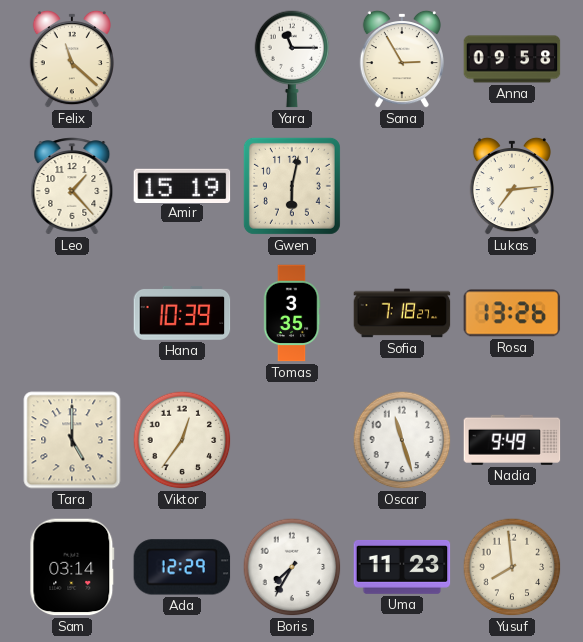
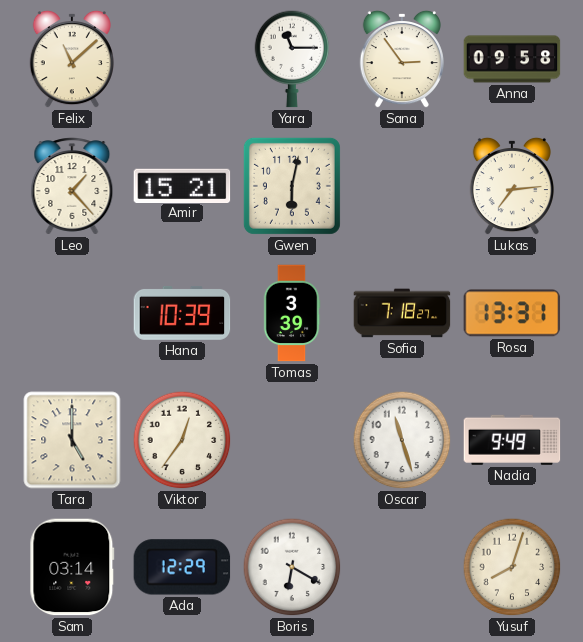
Felix: 11:22 -> 11:08 (72, 59)
Sana: 2:55 -> 2:54 (402, 59)
Amir: 15:19 -> 15:21 (182, 185)
Tomas: 3:35 -> 3:39 (292, 313)
Rosa: 13:26 -> 13:31 (512, 313)
Boris: 7:35 -> 6:20 (292, 567)
Uma: 11:23 -> none (402, 567)
Yusuf: 7:59 -> 8:03 (512, 567)
